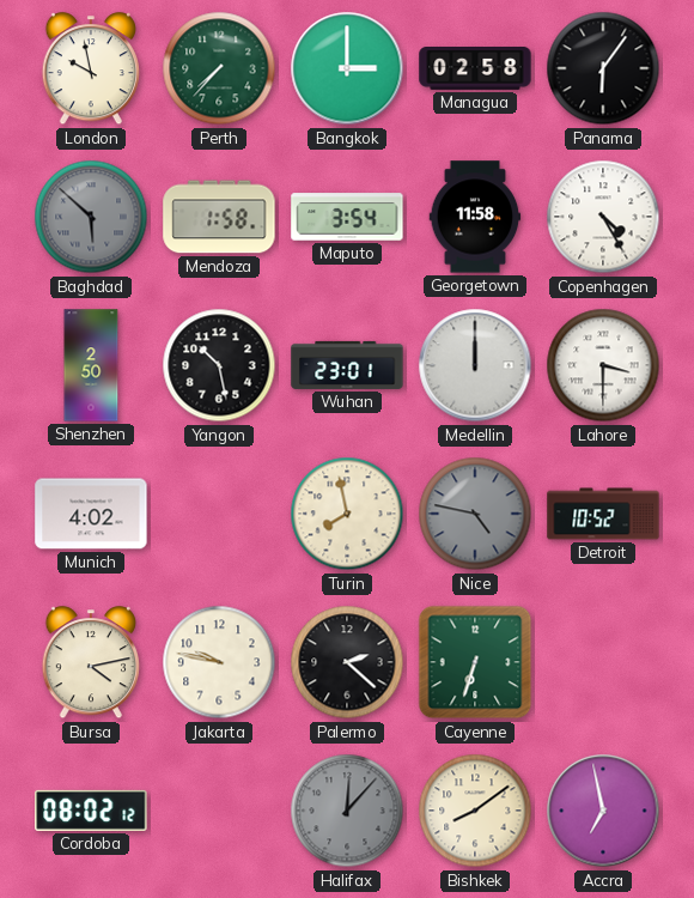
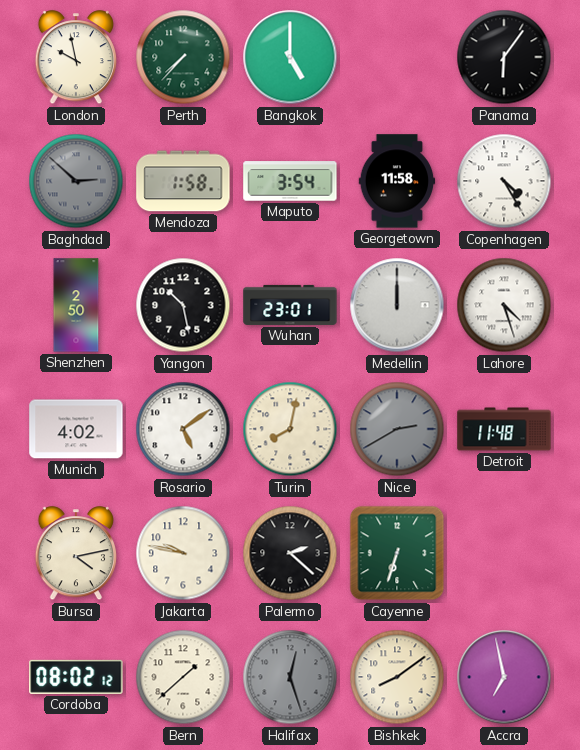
Bangkok: 3:00 -> 5:00 (290, 57)
Managua: 02:58 -> none (475, 69)
Baghdad: 5:52 -> 2:52 (76, 181)
Lahore: 3:30 -> 4:27 (504, 305)
Rosario: none -> 5:09 (183, 429)
Turin: 7:58 -> 8:02 (290, 429)
Nice: 4:47 -> 2:40 (397, 429)
Detroit: 10:52 -> 11:48 (504, 429)
Bern: none -> 1:38 (183, 677)
Halifax: 12:07 -> 12:27 (290, 677)
